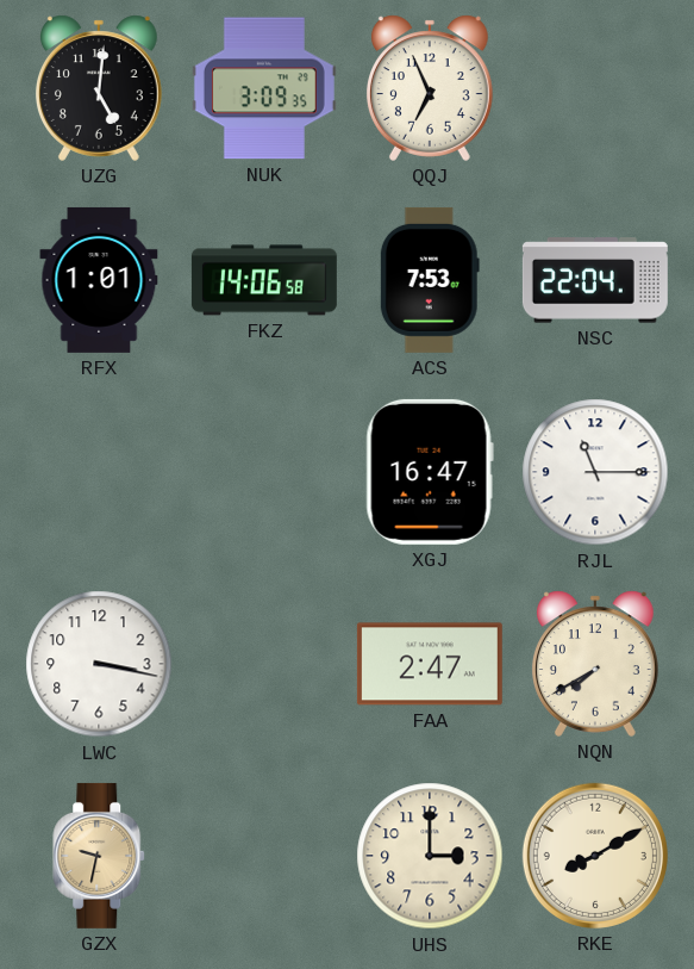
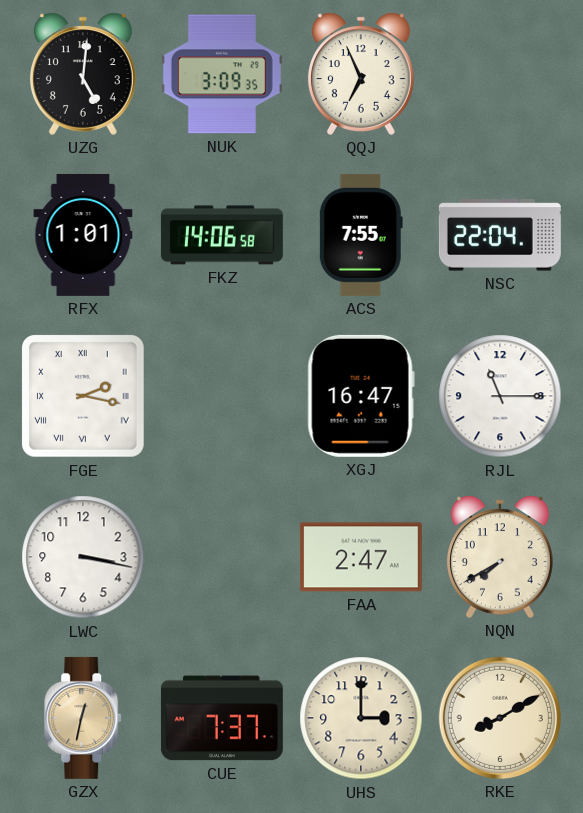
ACS: 7:53 -> 7:55 (361, 235)
FGE: none -> 2:17 (83, 396)
GZX: 9:32 -> 12:32 (84, 718)
CUE: none -> 7:37 (222, 718)
